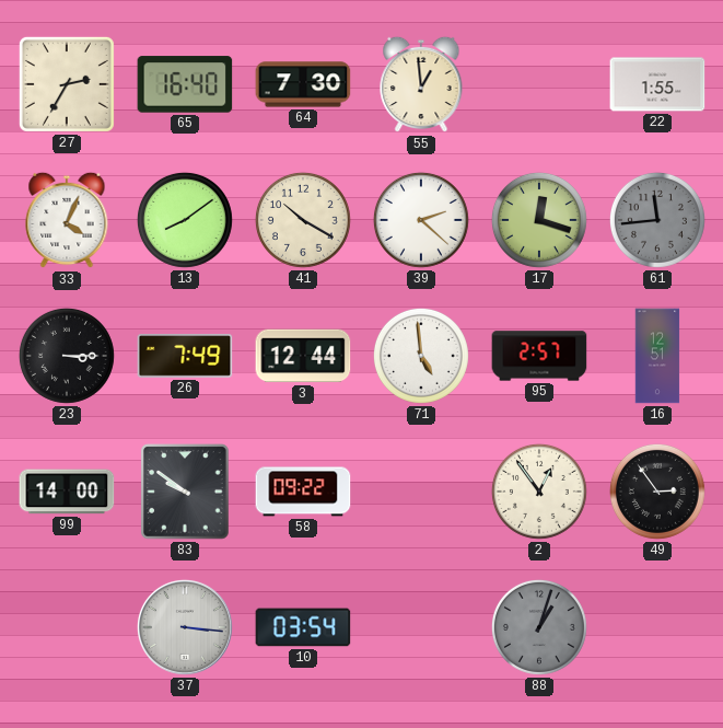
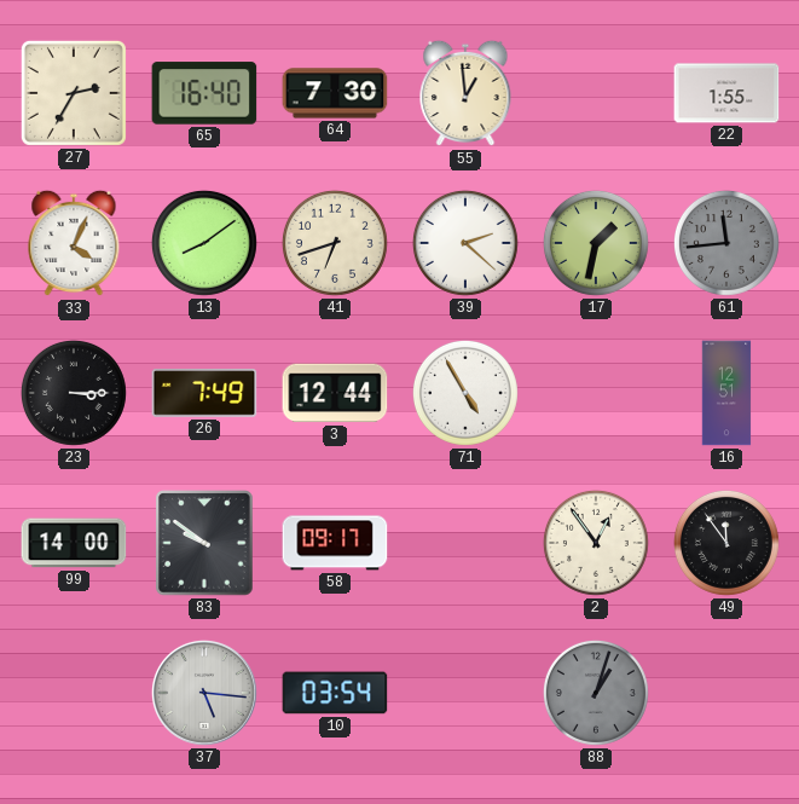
41: 10:20 -> 6:42 (335, 243)
17: 12:18 -> 1:32 (596, 243)
71: 4:59 -> 4:55 (465, 393)
95: 2:57 -> none (539, 356)
58: 09:22 -> 09:17 (335, 543)
49: 2:54 -> 11:54 (726, 543)
37: 3:16 -> 5:16 (204, 693)
